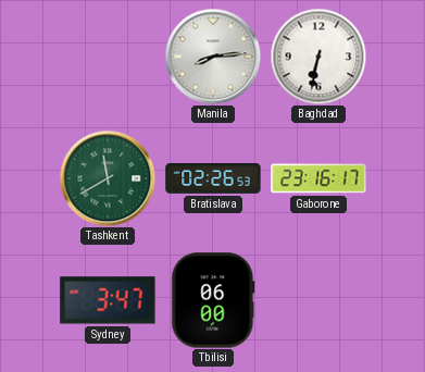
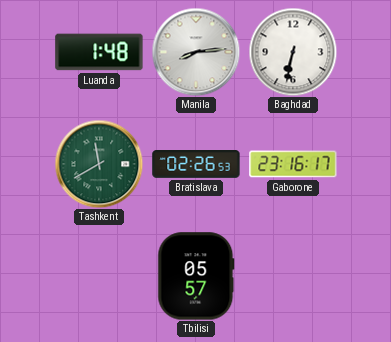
Luanda: none -> 1:48 (99, 52)
Sydney: 3:47 -> none (108, 300)
Tbilisi: 06:00 -> 05:57 (196, 276)
